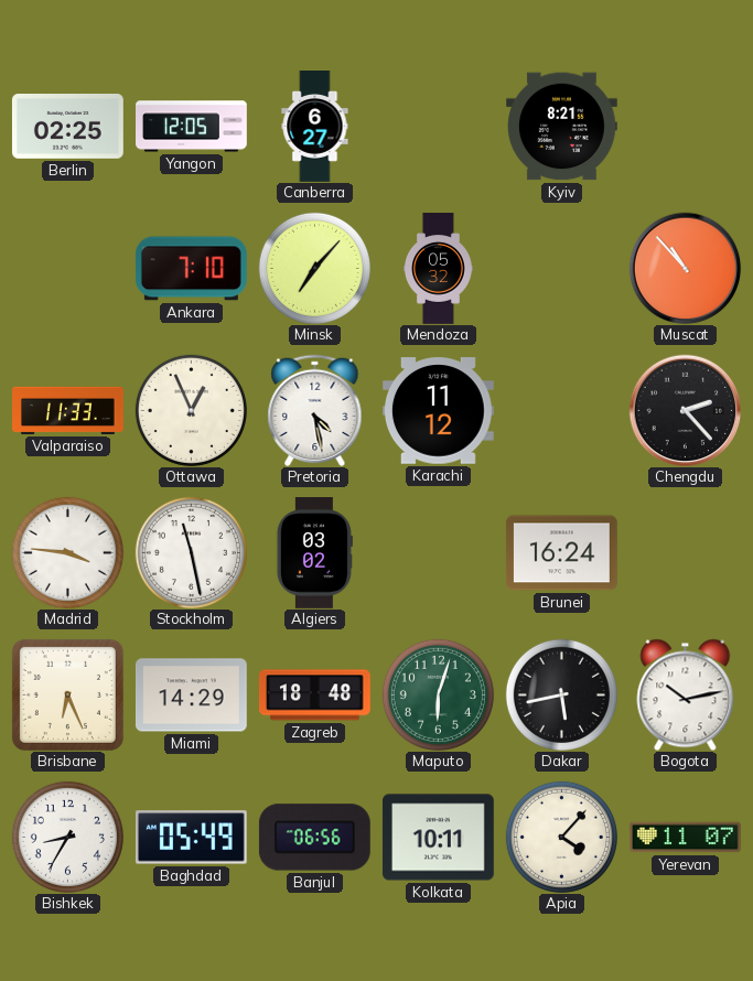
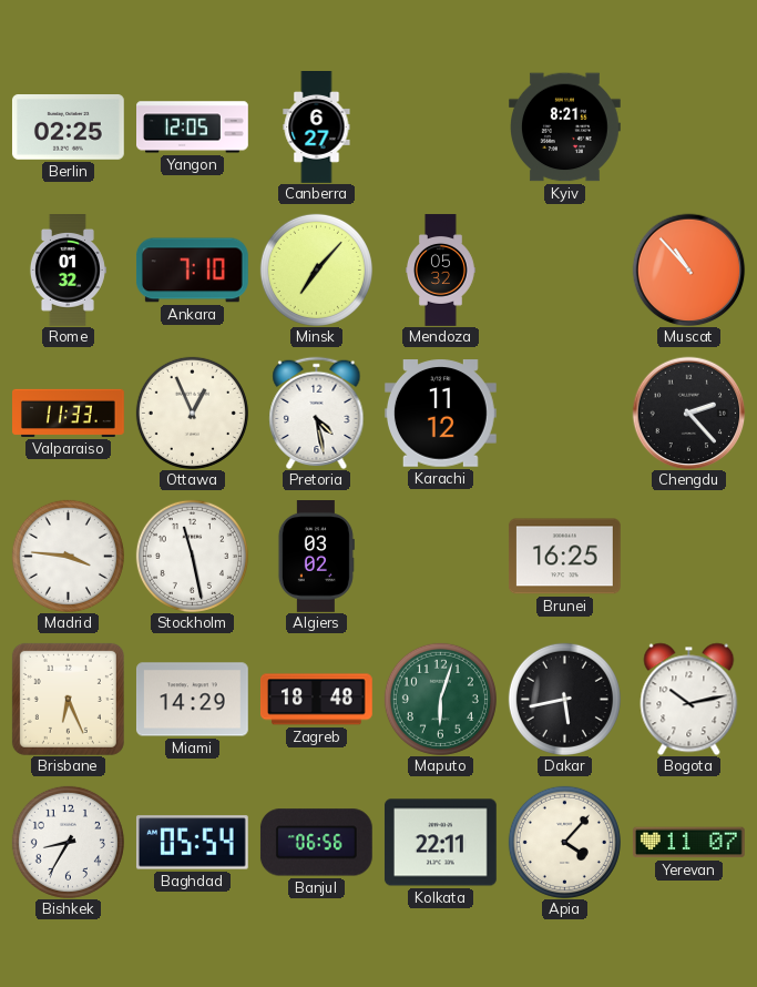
Rome: none -> 01:32 (68, 271)
Brunei: 16:24 -> 16:25 (564, 557)
Baghdad: 05:49 -> 05:54 (192, 843)
Kolkata: 10:11 -> 22:11 (440, 843)
